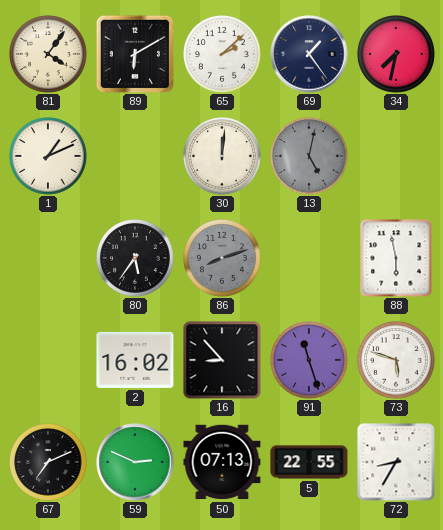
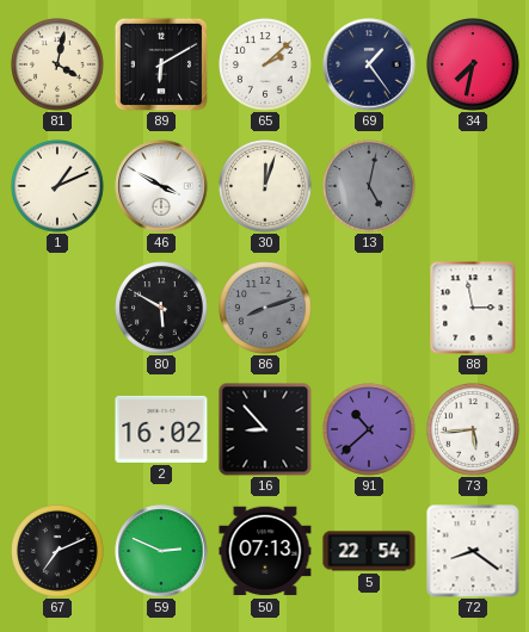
81: 4:06 -> 4:02 (59, 66)
46: none -> 3:50 (161, 186)
30: 12:01 -> 12:03 (266, 187)
80: 5:36 -> 5:50 (162, 309)
88: 5:58 -> 2:58 (473, 308)
91: 11:27 -> 10:38 (370, 430)
73: 5:48 -> 5:44 (474, 430)
5: 22:55 -> 22:54 (369, 551)
72: 8:35 -> 8:21 (473, 551)
